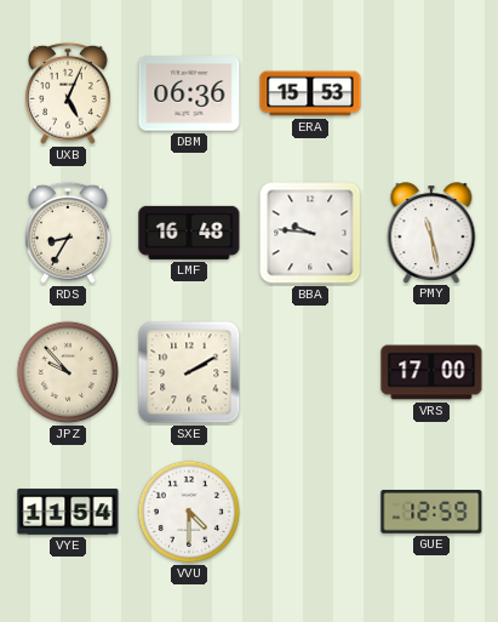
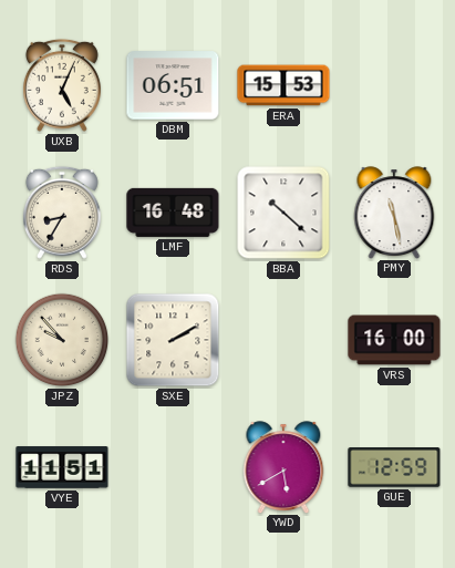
DBM: 06:36 -> 06:51 (173, 85)
BBA: 9:46 -> 10:22 (283, 213)
VRS: 17:00 -> 16:00 (394, 340)
VYE: 11:54 -> 11:51 (62, 467)
VVU: 4:30 -> none (189, 512)
YWD: none -> 5:40 (283, 467)
